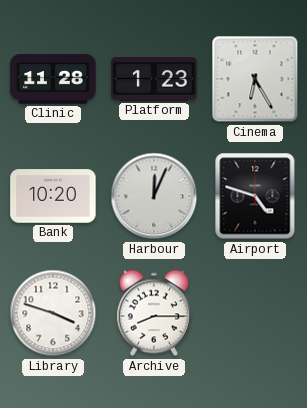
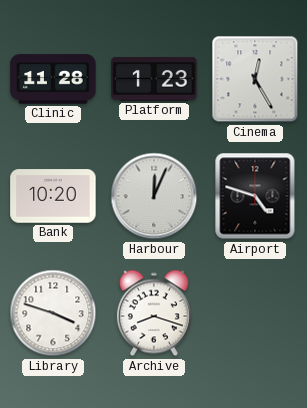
Cinema: 6:25 -> 12:25 (255, 79)
Archive: 8:15 -> 8:18 (154, 313)
